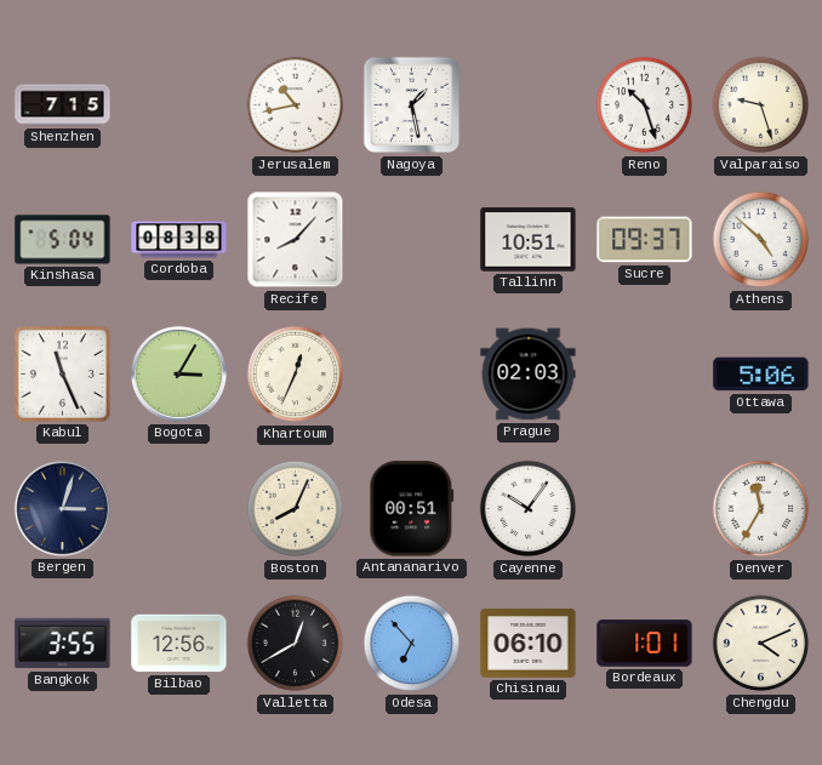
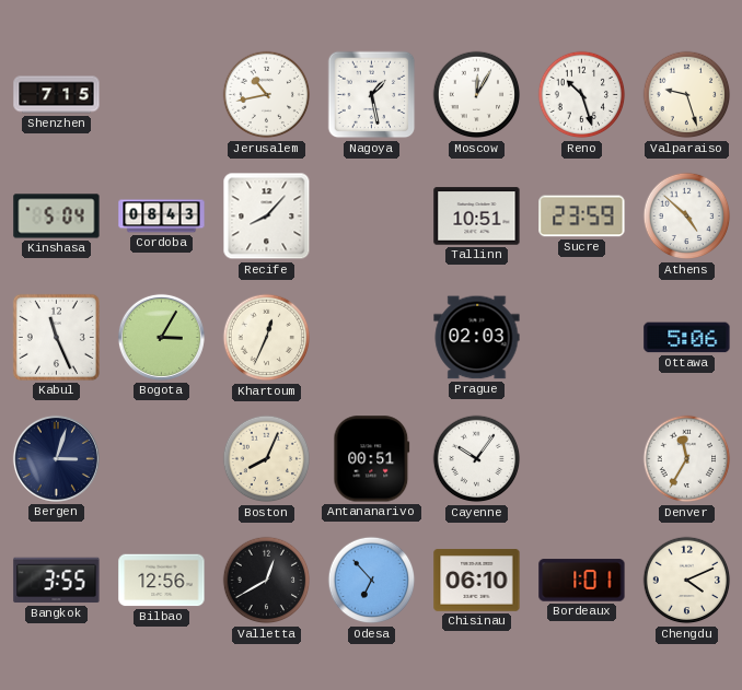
Moscow: none -> 12:05 (477, 95)
Cordoba: 08:38 -> 08:43 (162, 217)
Sucre: 09:37 -> 23:59 (582, 217)
